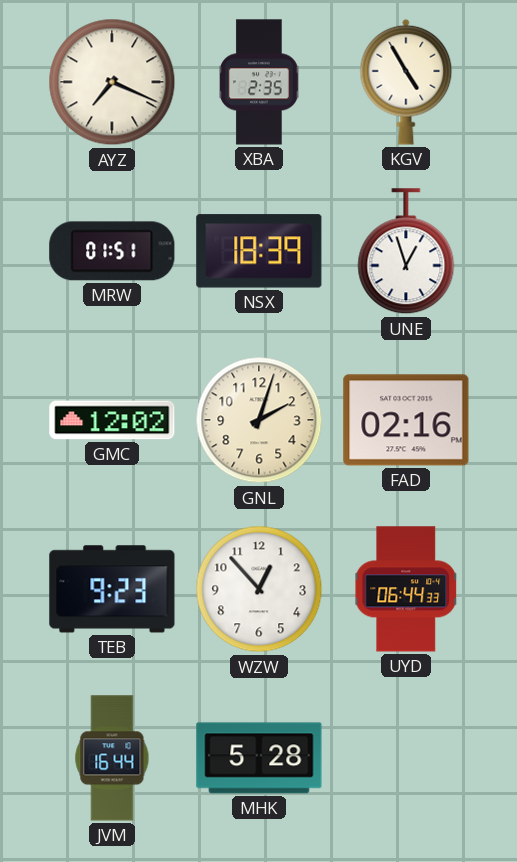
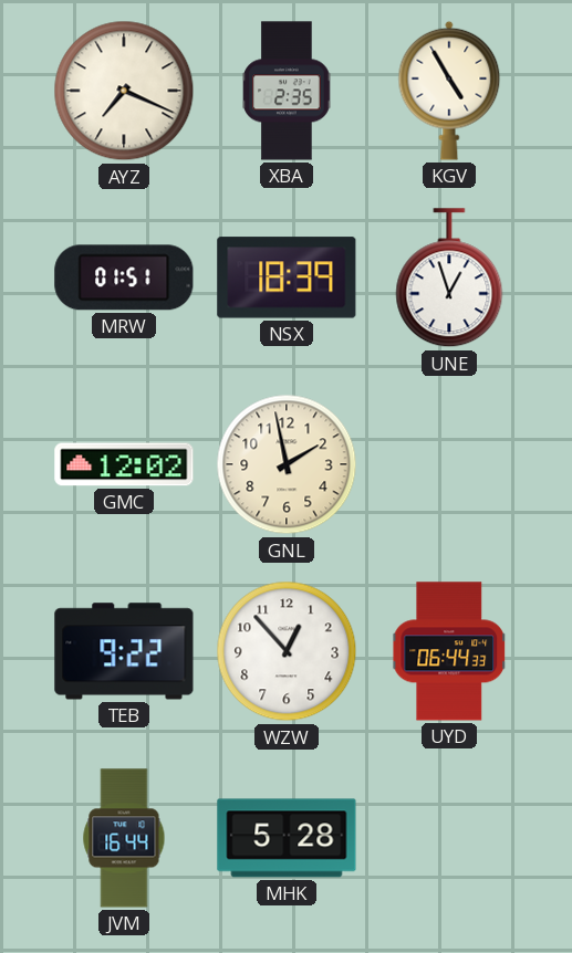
GNL: 2:03 -> 1:58 (287, 464)
FAD: 02:16 -> none (406, 420)
TEB: 9:23 -> 9:22 (124, 651)
